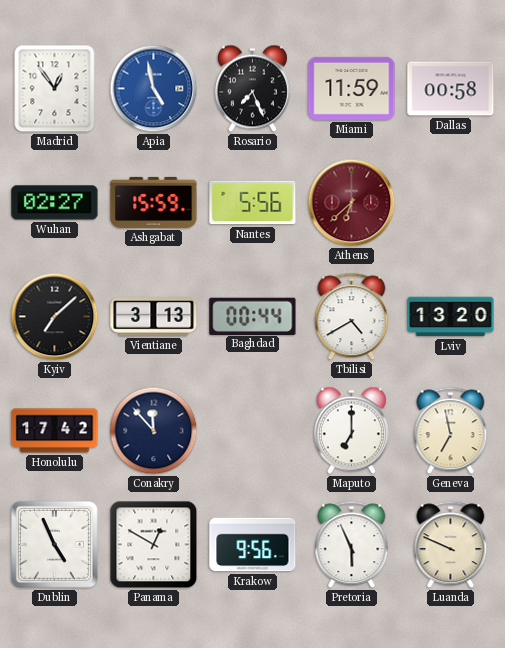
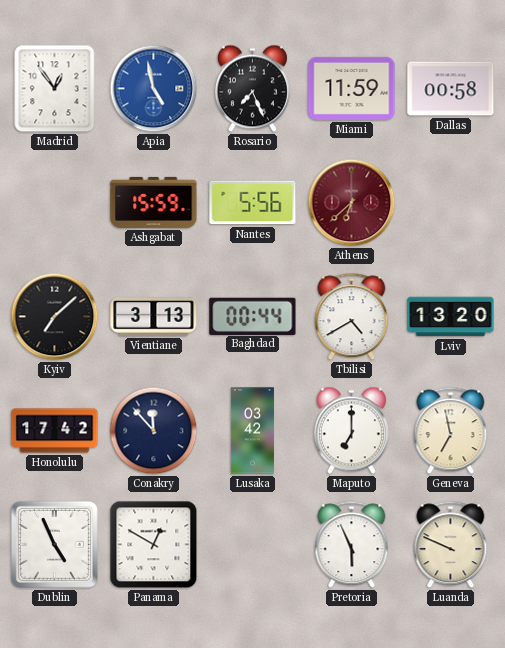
Wuhan: 02:27 -> none (55, 203)
Lusaka: none -> 03:42 (252, 431)
Krakow: 9:56 -> none (253, 545)
